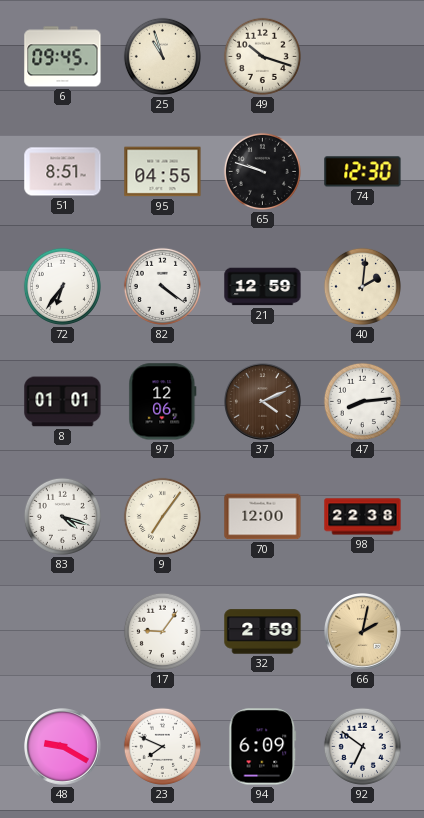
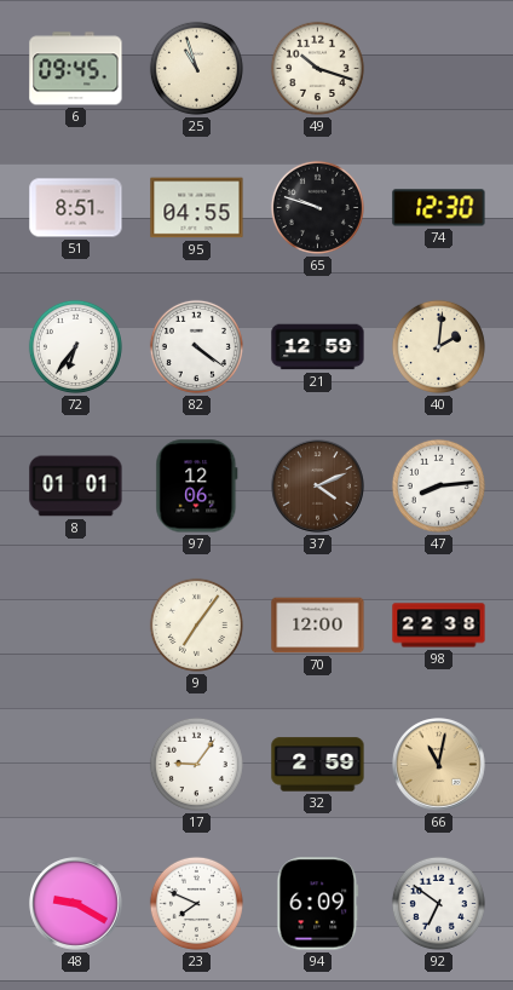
83: 4:18 -> none (62, 516)
66: 2:02 -> 11:02 (439, 765)
